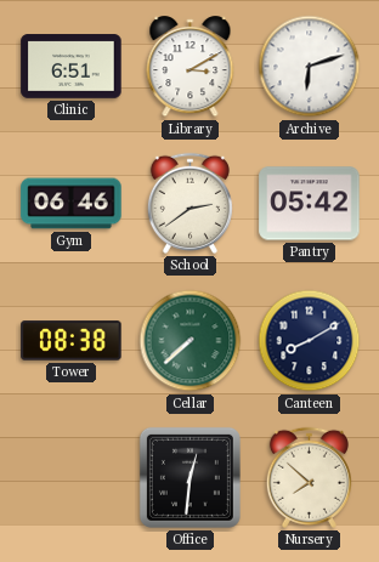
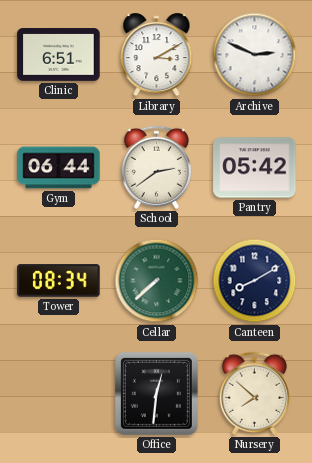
Archive: 6:12 -> 2:49 (255, 55)
Gym: 06:46 -> 06:44 (59, 168)
Tower: 08:38 -> 08:34 (59, 281)
